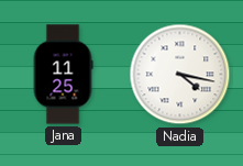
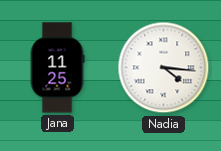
Nadia: 4:17 -> 4:16 (164, 68)
